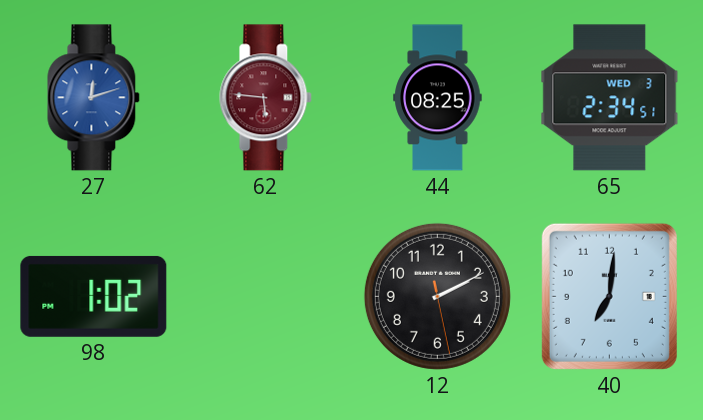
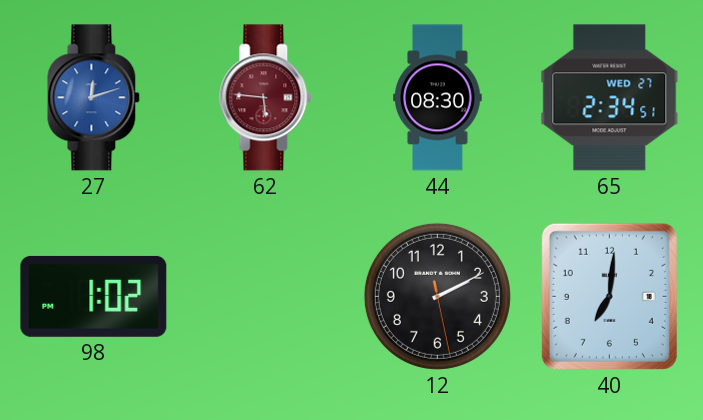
44: 08:25 -> 08:30 (438, 98)
65 date: WED 3 -> WED 27 (610, 98)
